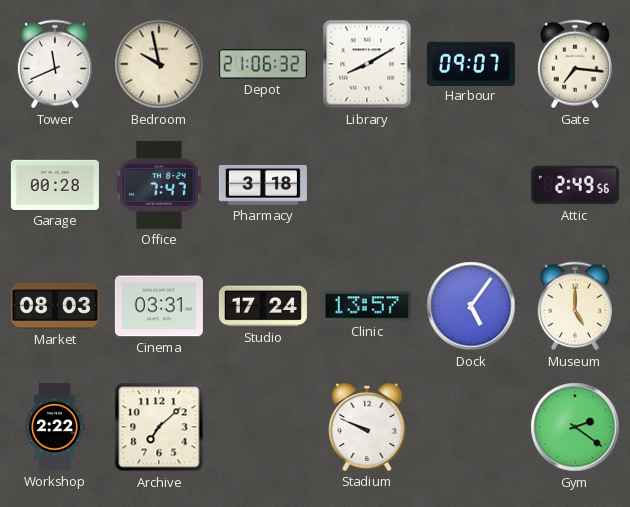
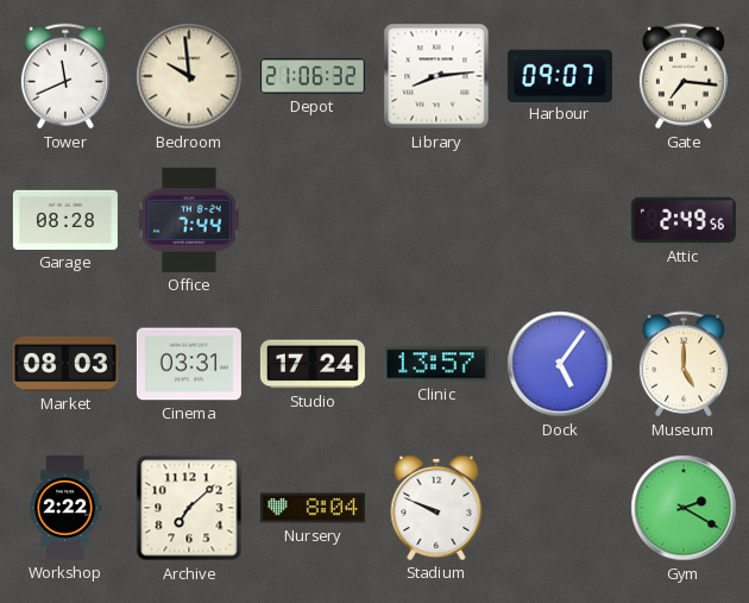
Bedroom: 9:58 -> 9:59 (189, 76)
Library: 8:10 -> 8:14 (436, 76)
Garage: 00:28 -> 08:28 (65, 220)
Office: 7:47 -> 7:44 (190, 220)
Pharmacy: 3:18 -> none (263, 185)
Nursery: none -> 8:04 (313, 508)
Gym: 2:21 -> 2:20 (684, 508)
